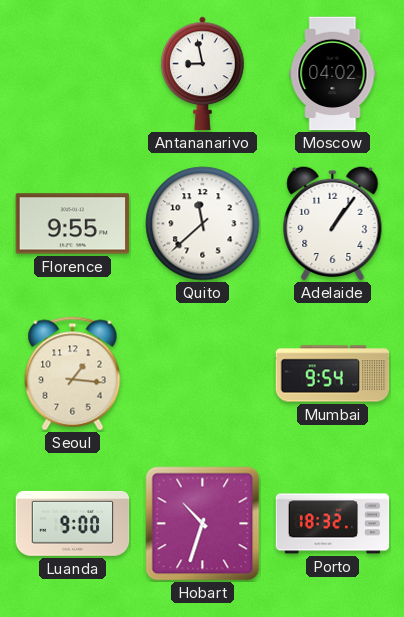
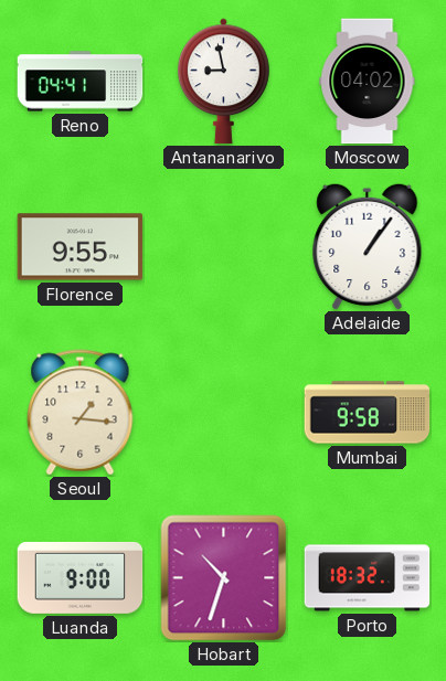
Reno: none -> 04:41 (81, 82)
Quito: 11:38 -> none (203, 224)
Mumbai: 9:54 -> 9:58 (368, 413)
